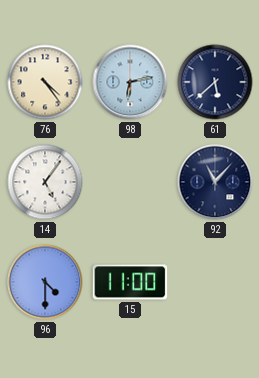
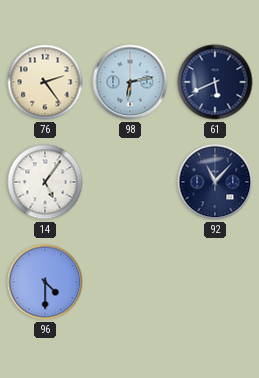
76: 4:24 -> 2:24 (45, 82)
61: 5:38 -> 5:41 (215, 82)
15: 11:00 -> none (130, 282)
